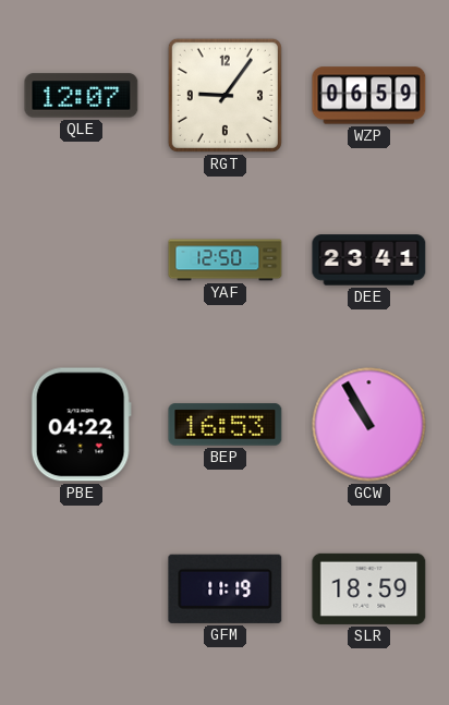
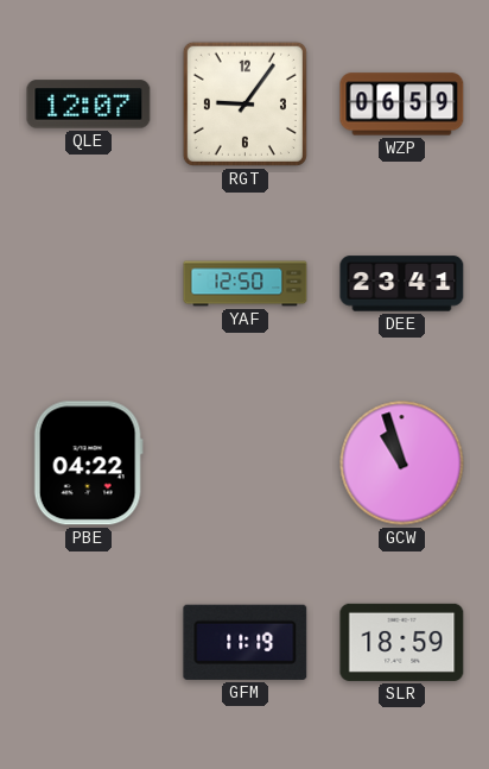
BEP: 16:53 -> none (226, 425)
GCW: 10:55 -> 10:57 (402, 464)
